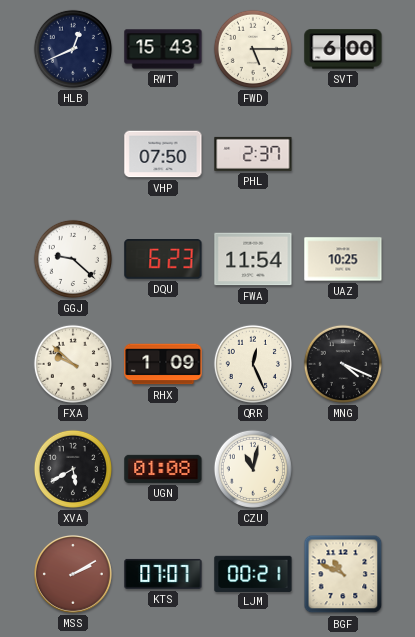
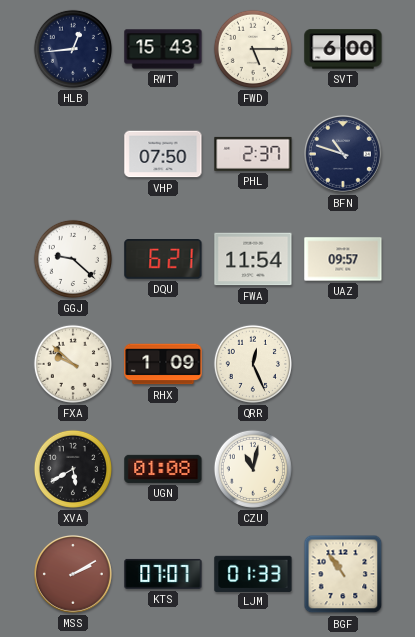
HLB: 12:41 -> 12:44 (73, 49)
BFN: none -> 10:48 (344, 155)
DQU: 6:23 -> 6:21 (163, 259)
UAZ: 10:25 -> 09:57 (343, 259)
MNG: 4:19 -> none (343, 364)
LJM: 00:21 -> 01:33 (253, 573)
BGF: 10:49 -> 10:54 (343, 574)
